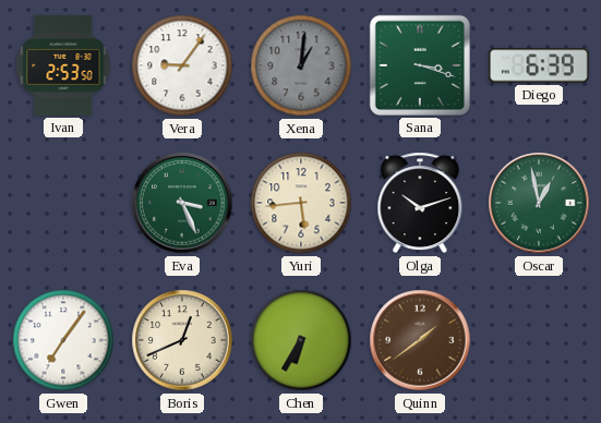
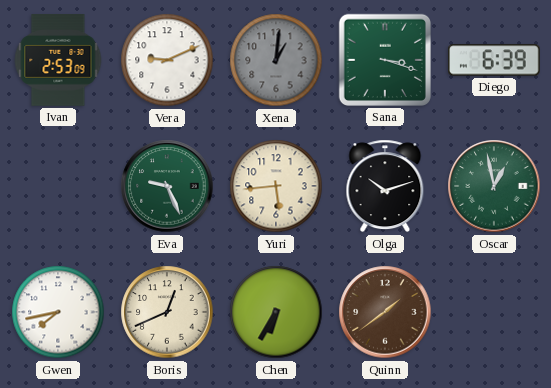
Ivan: 2:53:50 -> 2:53:09 (58, 60)
Vera: 9:06 -> 9:11 (167, 60)
Eva: 3:26 -> 9:26 (167, 186)
Gwen: 7:06 -> 7:43 (58, 312)
